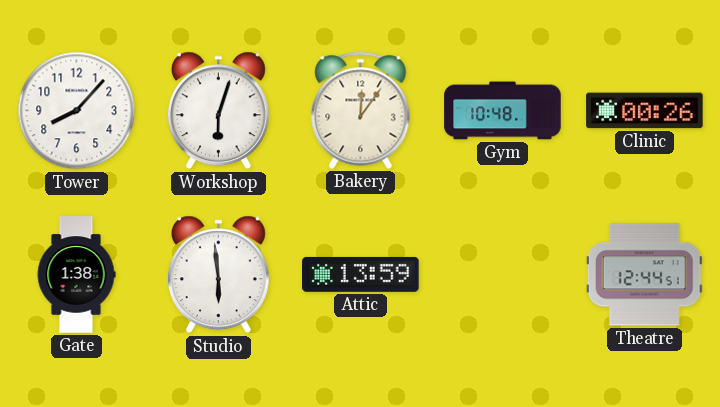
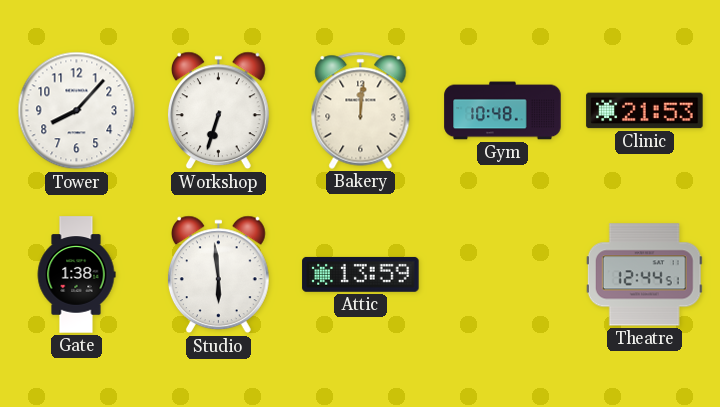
Workshop: 6:03 -> 6:33 (218, 111)
Bakery: 12:06 -> 12:01 (361, 110)
Clinic: 00:26 -> 21:53 (645, 111)
